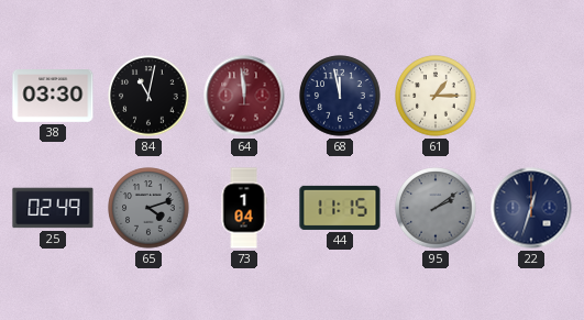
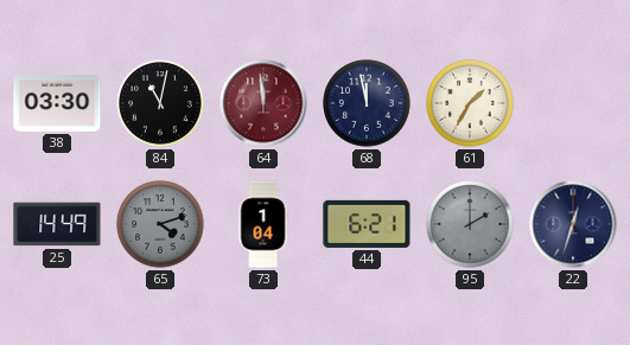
61: 1:15 -> 1:35 (470, 103)
25: 02:49 -> 14:49 (57, 224)
44: 11:15 -> 6:21 (367, 224)
95: 2:09 -> 2:00 (470, 224)
